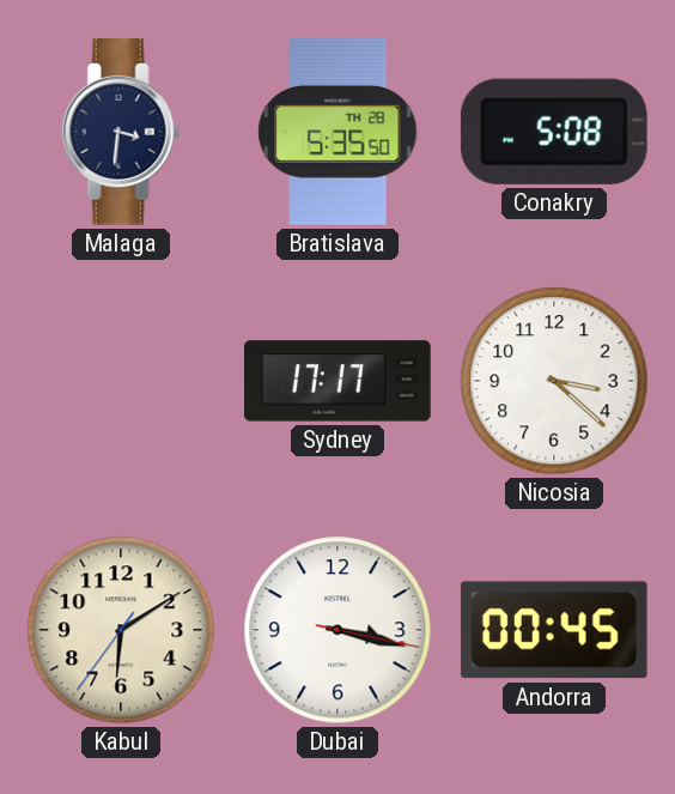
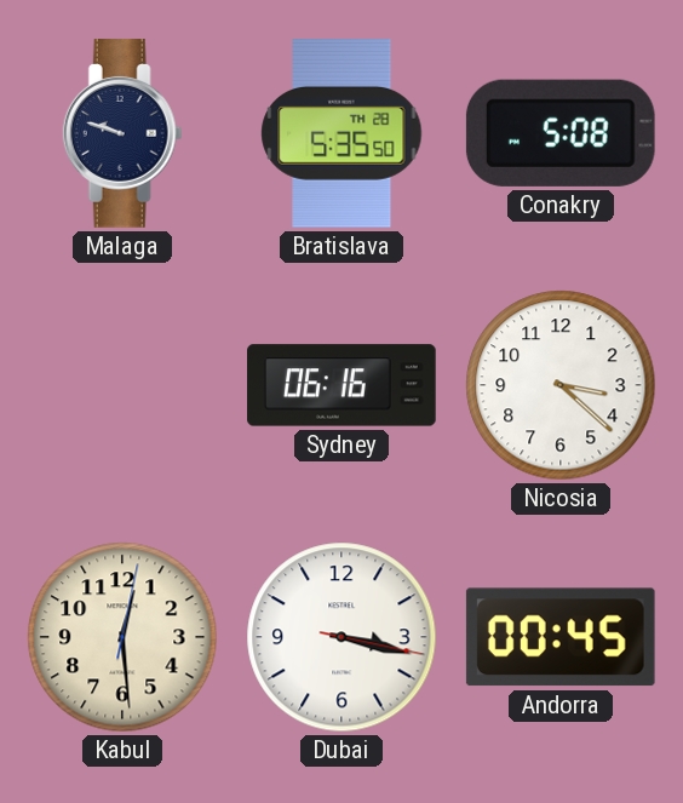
Malaga: 3:31 -> 9:48 (122, 133)
Sydney: 17:17 -> 06:16 (342, 385)
Kabul: 6:09 -> 12:29 (122, 637)
